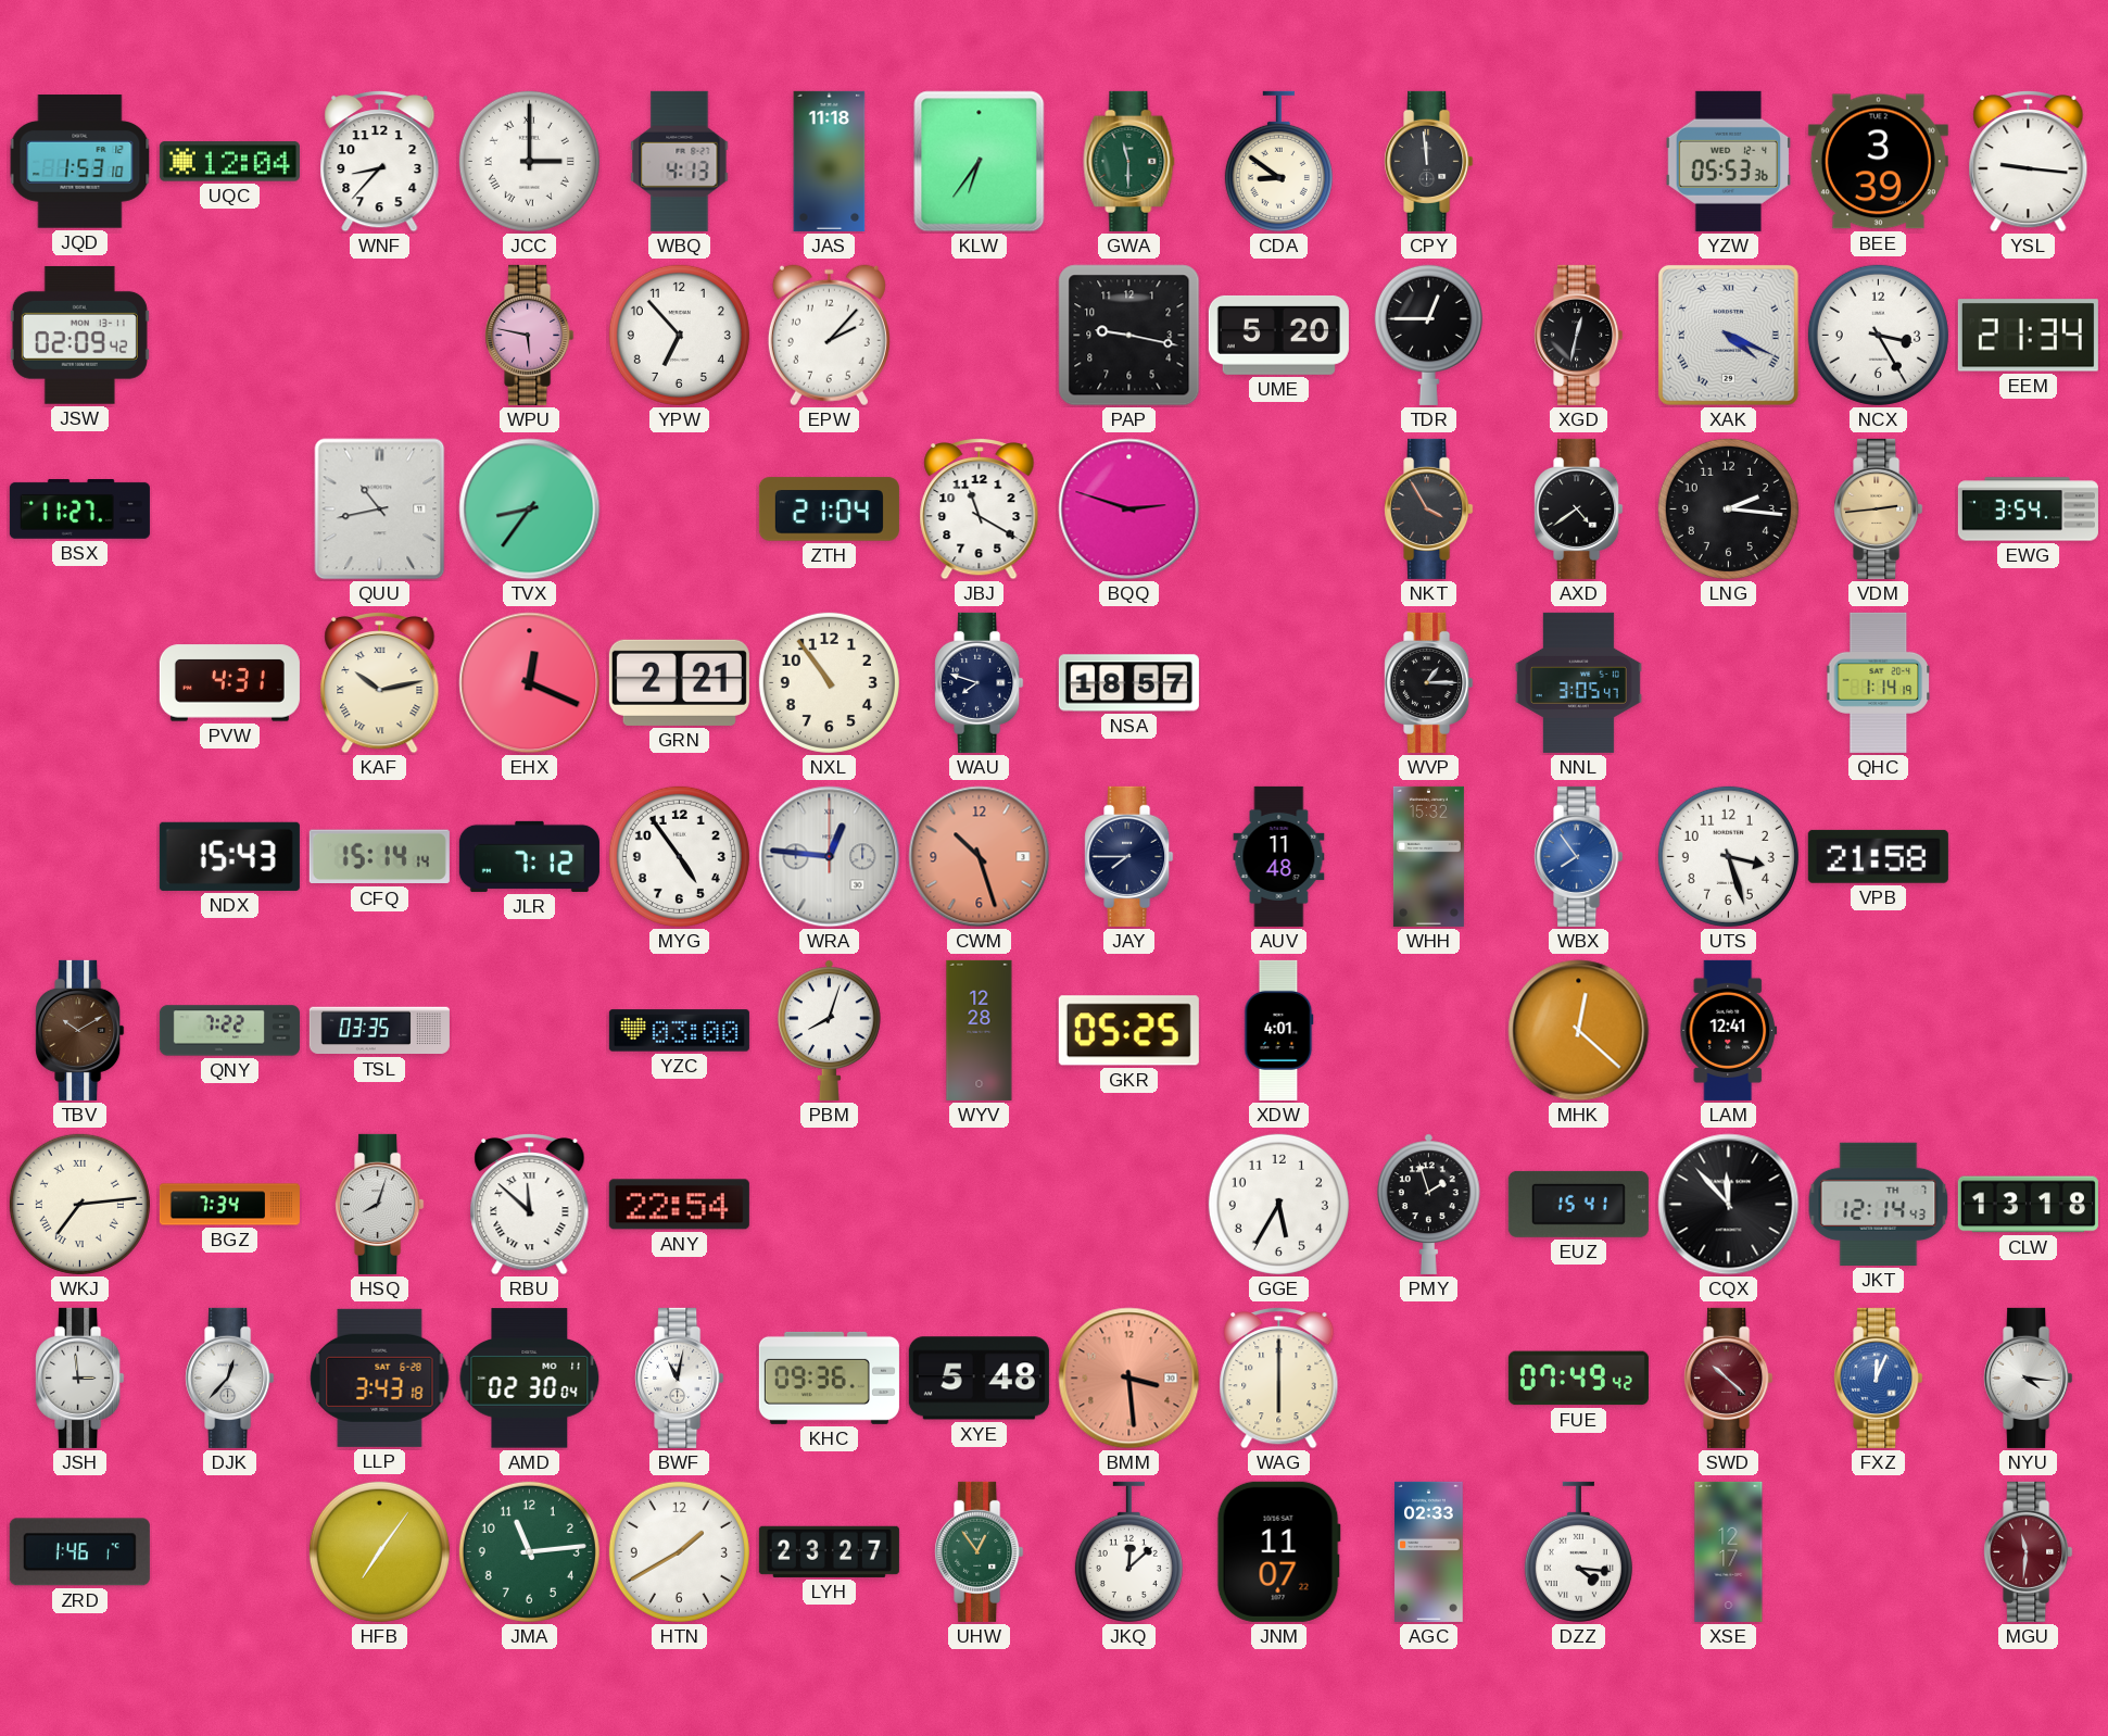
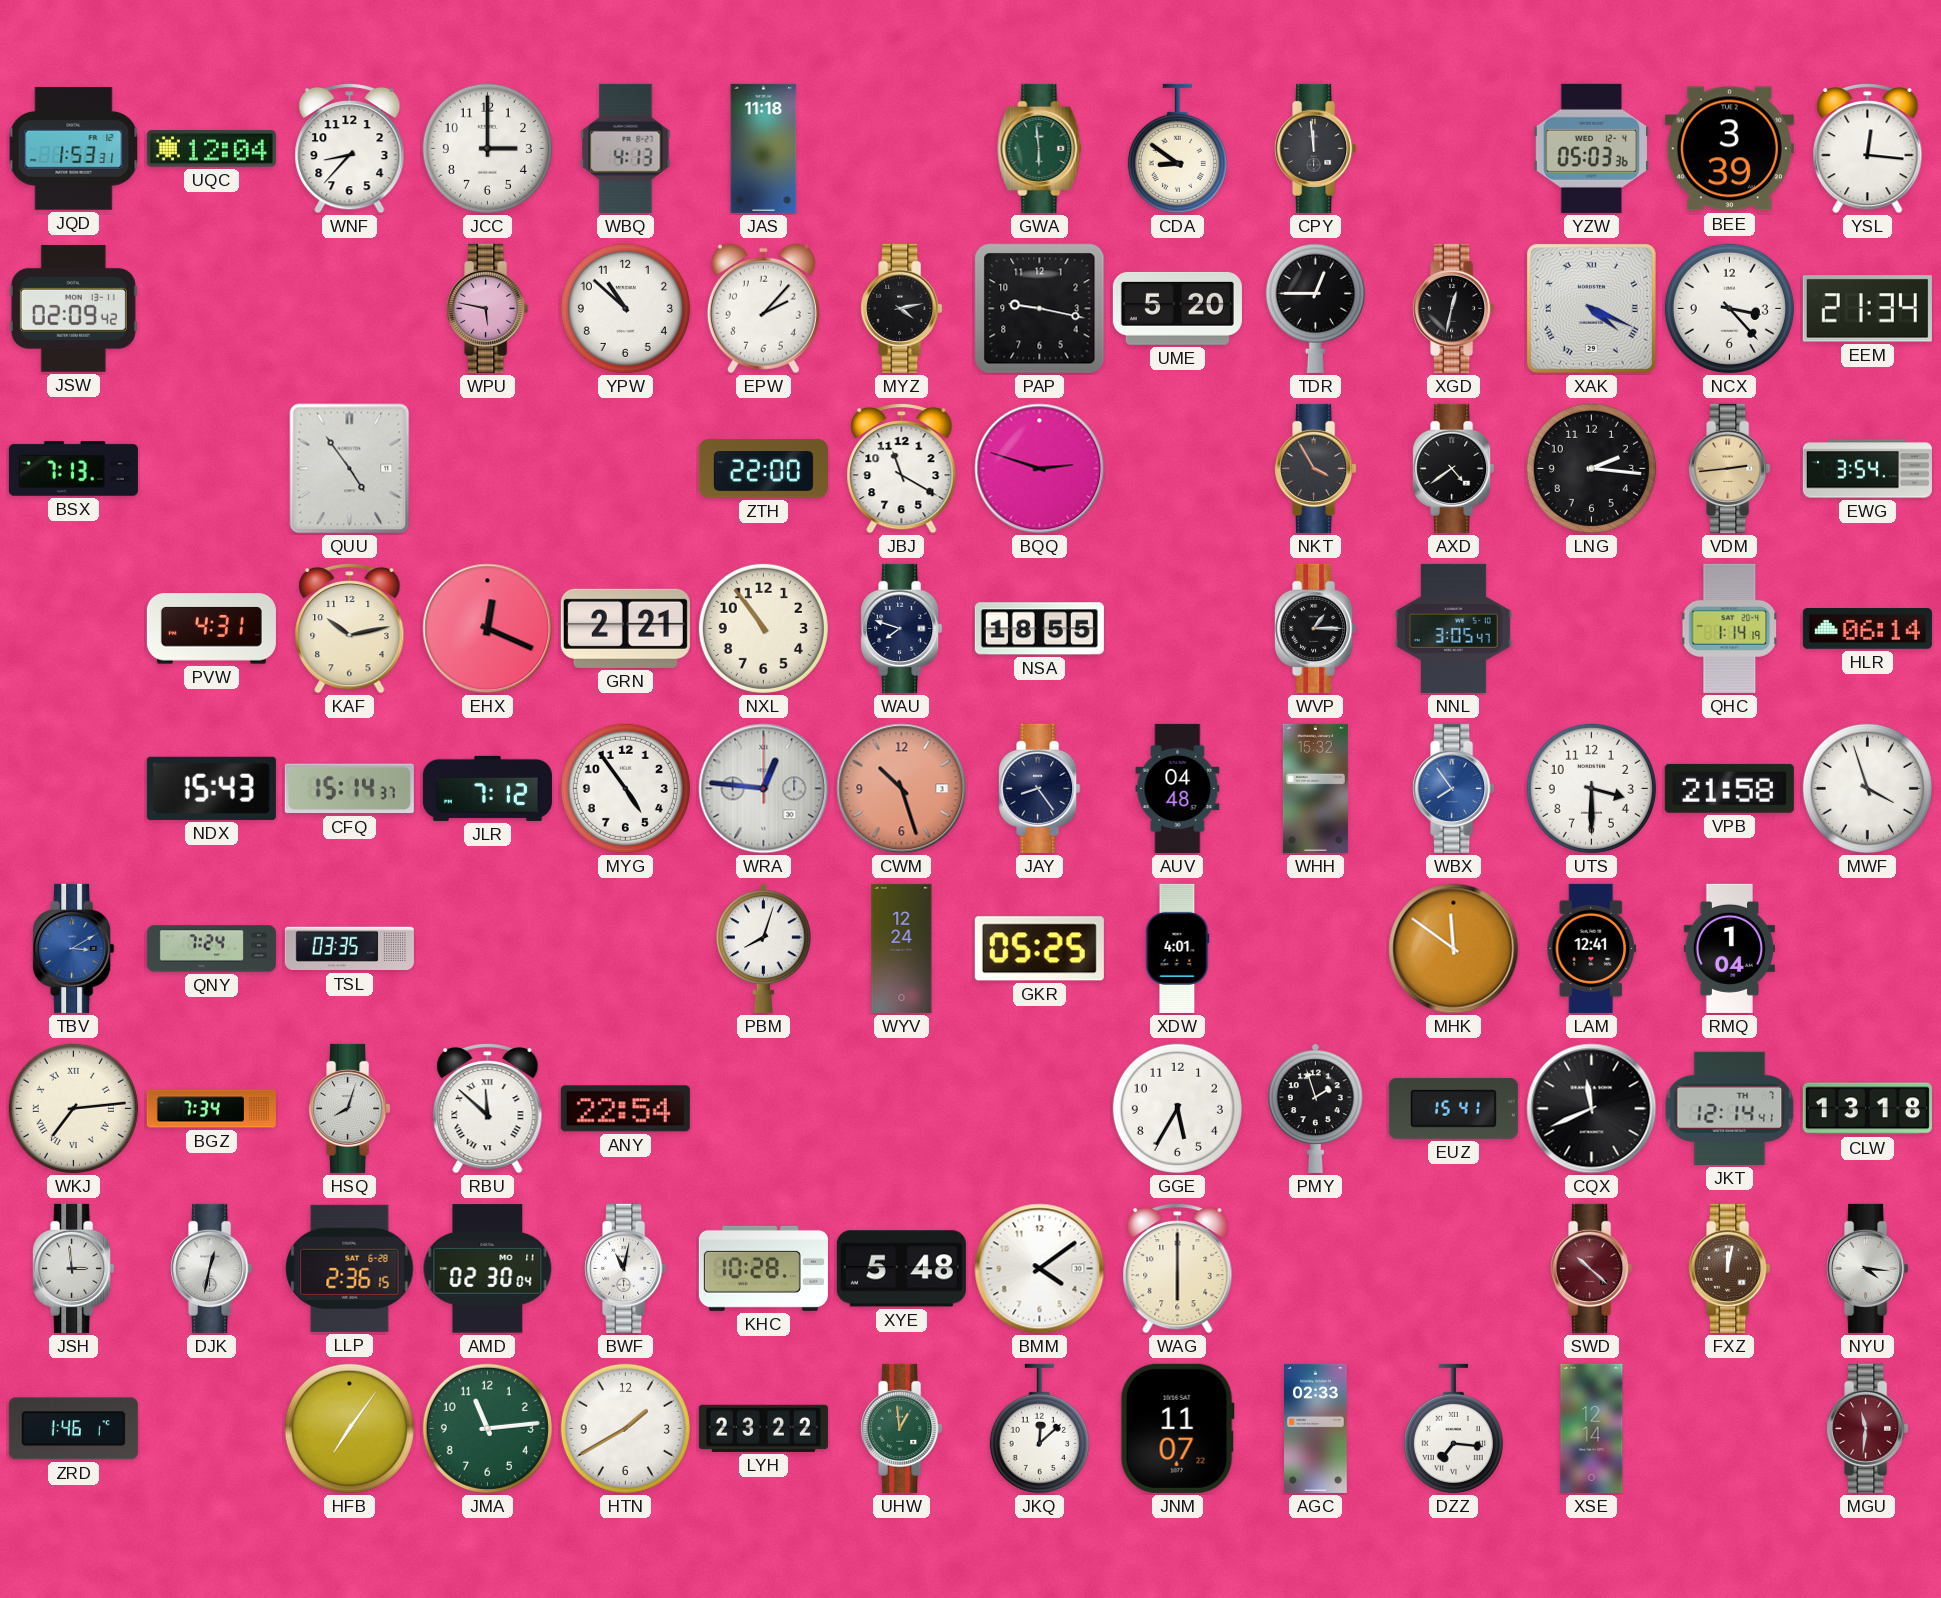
JQD: 1:53:10 -> 1:53:31 (74, 149)
JCC numerals: Roman -> Arabic (487, 148)
KLW: 6:36 -> none (980, 162)
GWA: 11:30 -> 5:59 (1040, 148)
YZW: 05:53 -> 05:03 (1591, 148)
YSL: 9:16 -> 12:16 (1868, 148)
YPW: 6:53 -> 10:52 (625, 308)
MYZ: none -> 4:13 (902, 308)
NCX: 3:25 -> 3:23 (1729, 308)
BSX: 11:27 -> 7:13 (73, 469)
QUU: 10:43 -> 4:54 (350, 469)
TVX: 8:36 -> none (530, 510)
ZTH: 21:04 -> 22:00 (763, 469)
KAF numerals: Roman -> Arabic (350, 628)
NSA: 18:57 -> 18:55 (1039, 629)
HLR: none -> 06:14 (1867, 629)
CFQ: 15:14:14 -> 15:14:37 (349, 789)
JAY: 7:45 -> 8:24 (1040, 788)
AUV: 11:48 -> 04:48 (1178, 788)
UTS: 3:27 -> 3:30 (1591, 788)
MWF: none -> 3:57 (1867, 788)
TBV: 10:10 -> 3:10 (74, 948)
TBV dial: brown -> blue (74, 948)
QNY: 7:22 -> 7:24 (211, 949)
YZC: 03:00 -> none (679, 1031)
WYV: 12:28 -> 12:24 (902, 948)
MHK: 12:22 -> 11:51 (1454, 949)
RMQ: none -> 1:04 (1729, 948)
CQX: 11:53 -> 11:41 (1592, 1109)
JKT: 12:14:43 -> 12:14:41 (1730, 1108)
DJK: 12:37 -> 12:32 (212, 1268)
LLP: 3:43 -> 2:36 (350, 1268)
KHC: 09:36 -> 10:28 (763, 1268)
BMM: 3:29 -> 4:09 (1040, 1269)
BMM dial: salmon -> white (1040, 1269)
FUE: 07:49 -> none (1578, 1379)
FXZ: 12:04 -> 12:02 (1730, 1268)
FXZ dial: blue -> brown (1730, 1268)
LYH: 23:27 -> 23:22 (763, 1428)
UHW: 12:54 -> 12:59 (902, 1428)
DZZ: 4:16 -> 7:16 (1453, 1428)
XSE: 12:17 -> 12:14 (1592, 1428)
